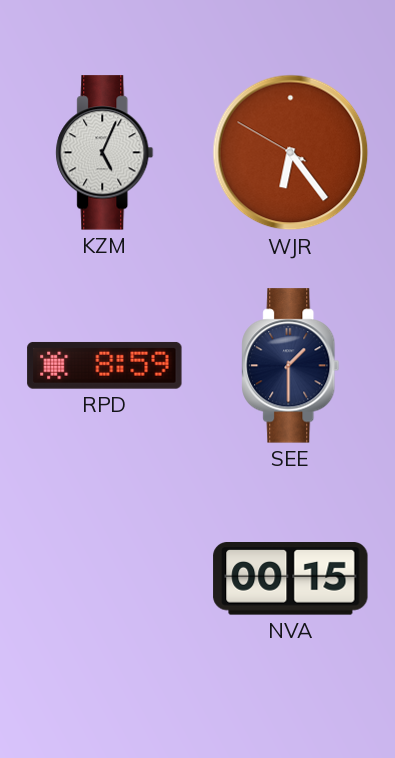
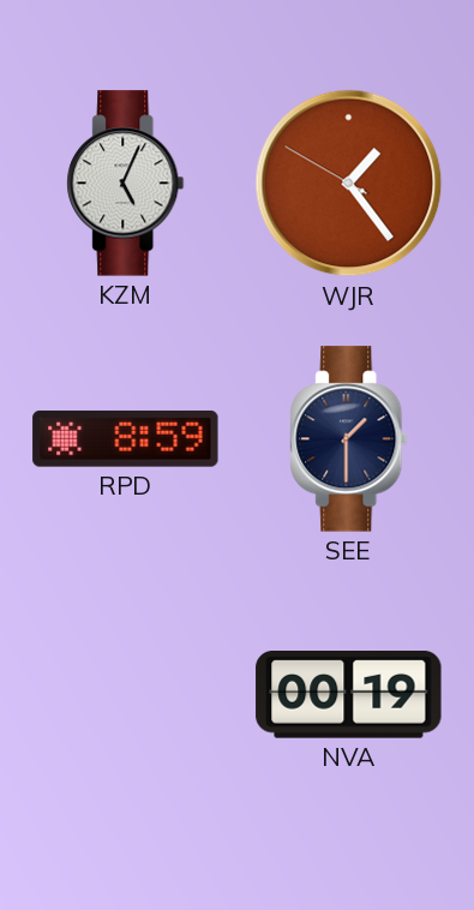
WJR: 6:23 -> 1:23 (349, 184)
NVA: 00:15 -> 00:19 (349, 695)
